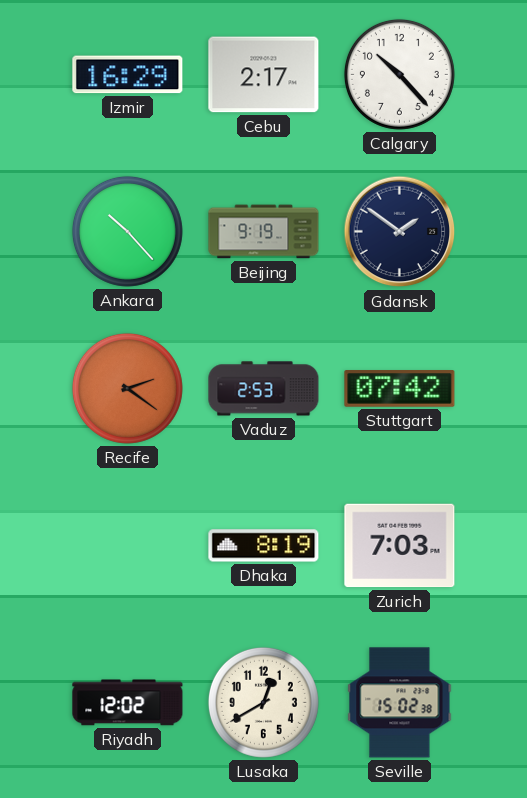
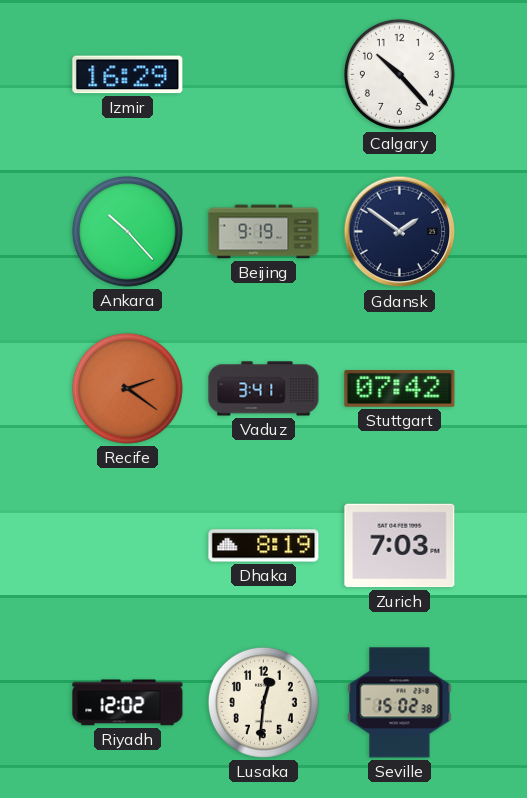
Cebu: 2:17 -> none (264, 75)
Vaduz: 2:53 -> 3:41 (264, 389)
Lusaka: 12:40 -> 12:31 (263, 702)
